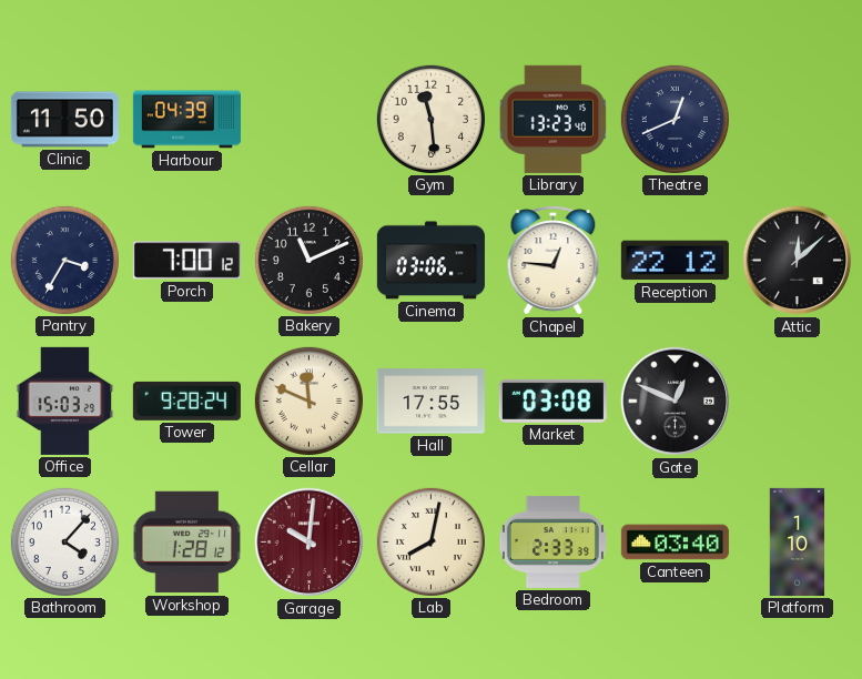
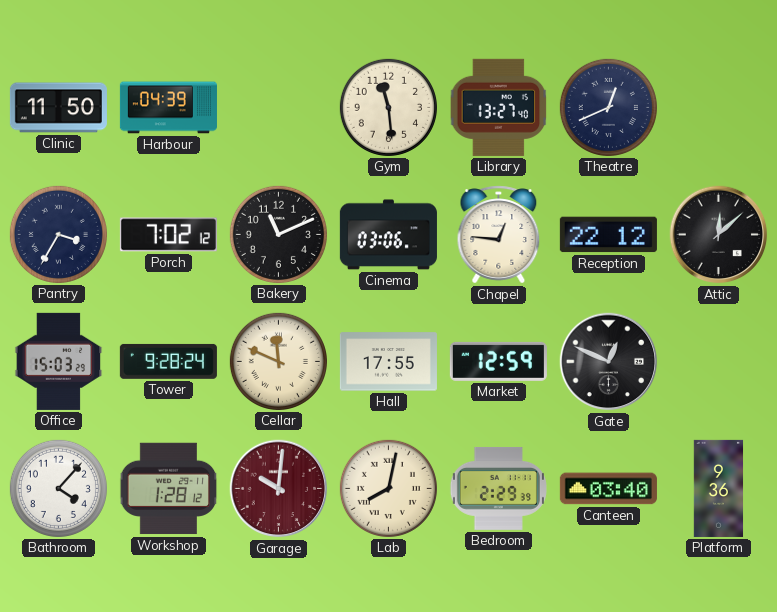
Library: 13:23 -> 13:27 (499, 107)
Porch: 7:00 -> 7:02 (168, 235)
Market: 03:08 -> 12:59 (498, 361)
Bedroom: 2:33 -> 2:29 (498, 488)
Platform: 1:10 -> 9:36 (719, 488)
